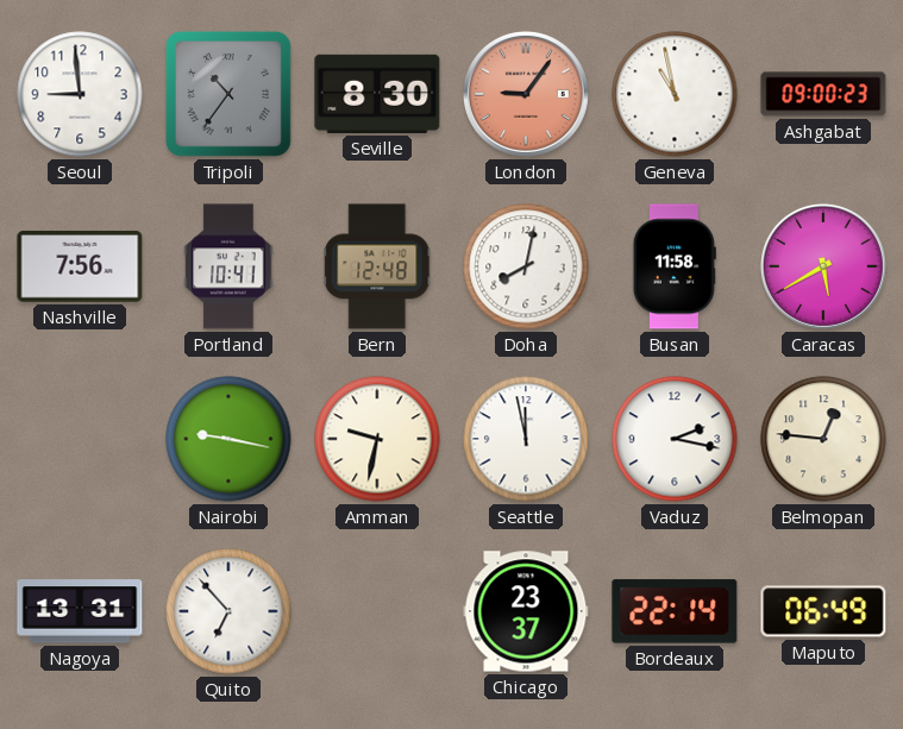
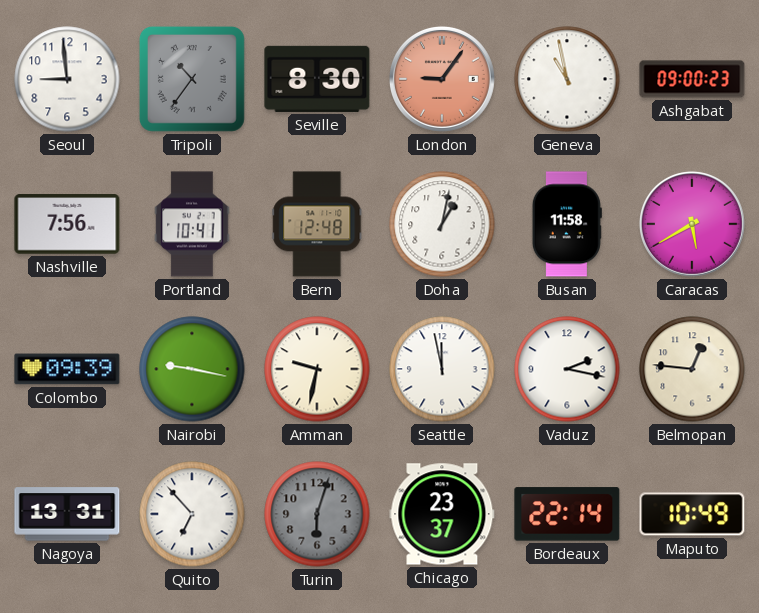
Doha: 8:02 -> 1:02 (442, 224)
Colombo: none -> 09:39 (67, 369)
Turin: none -> 6:03 (317, 514)
Maputo: 06:49 -> 10:49 (692, 514)
